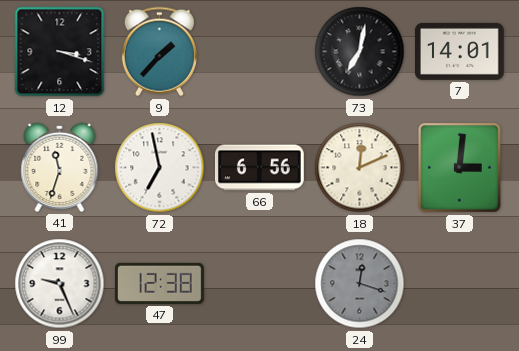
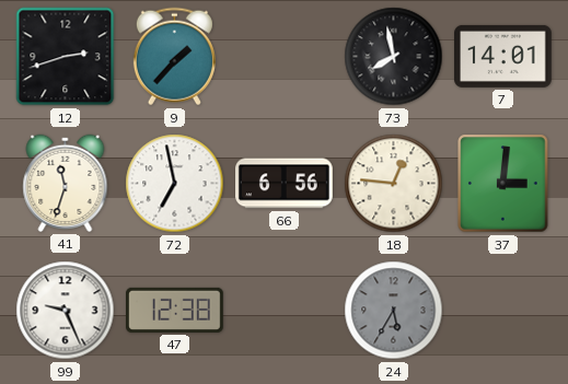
12: 3:18 -> 2:42 (66, 57)
73: 7:02 -> 7:58 (394, 57)
18: 12:11 -> 12:46 (394, 184)
24: 12:18 -> 5:35 (394, 311)
